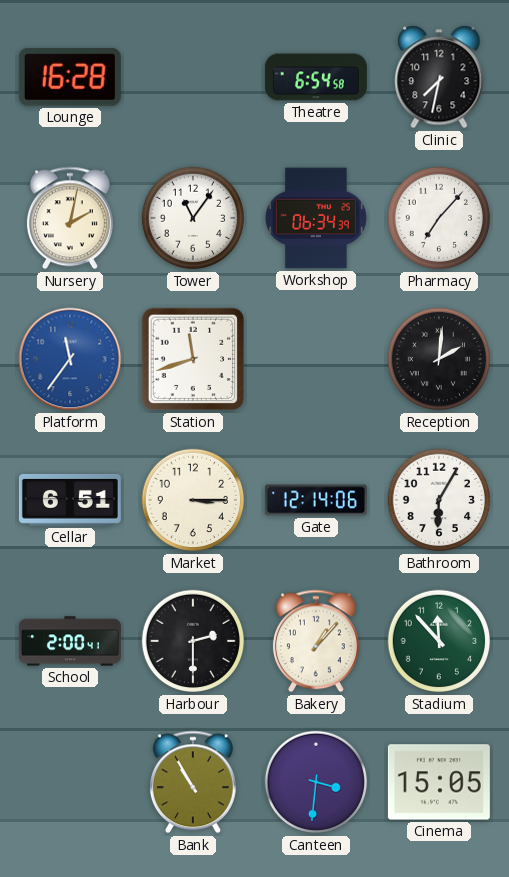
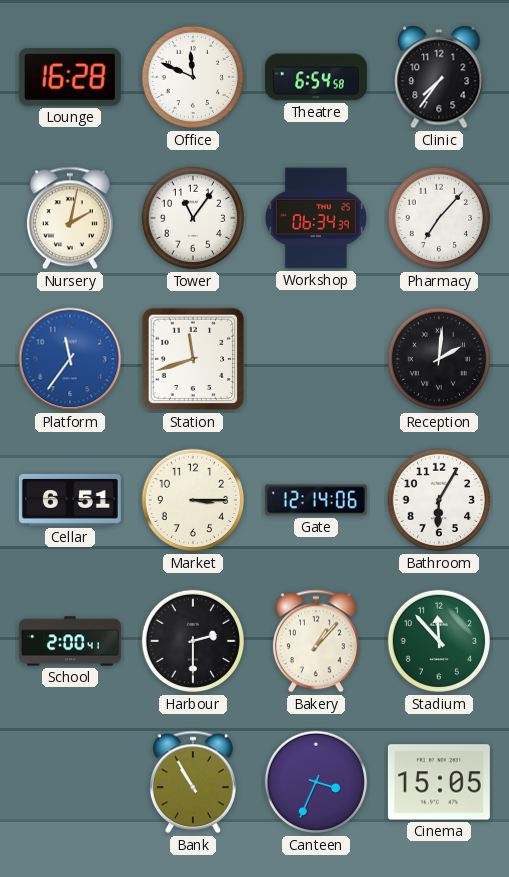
Office: none -> 11:49 (193, 77)
Clinic: 7:32 -> 7:36 (439, 77)
Canteen: 3:31 -> 3:34 (316, 782)
